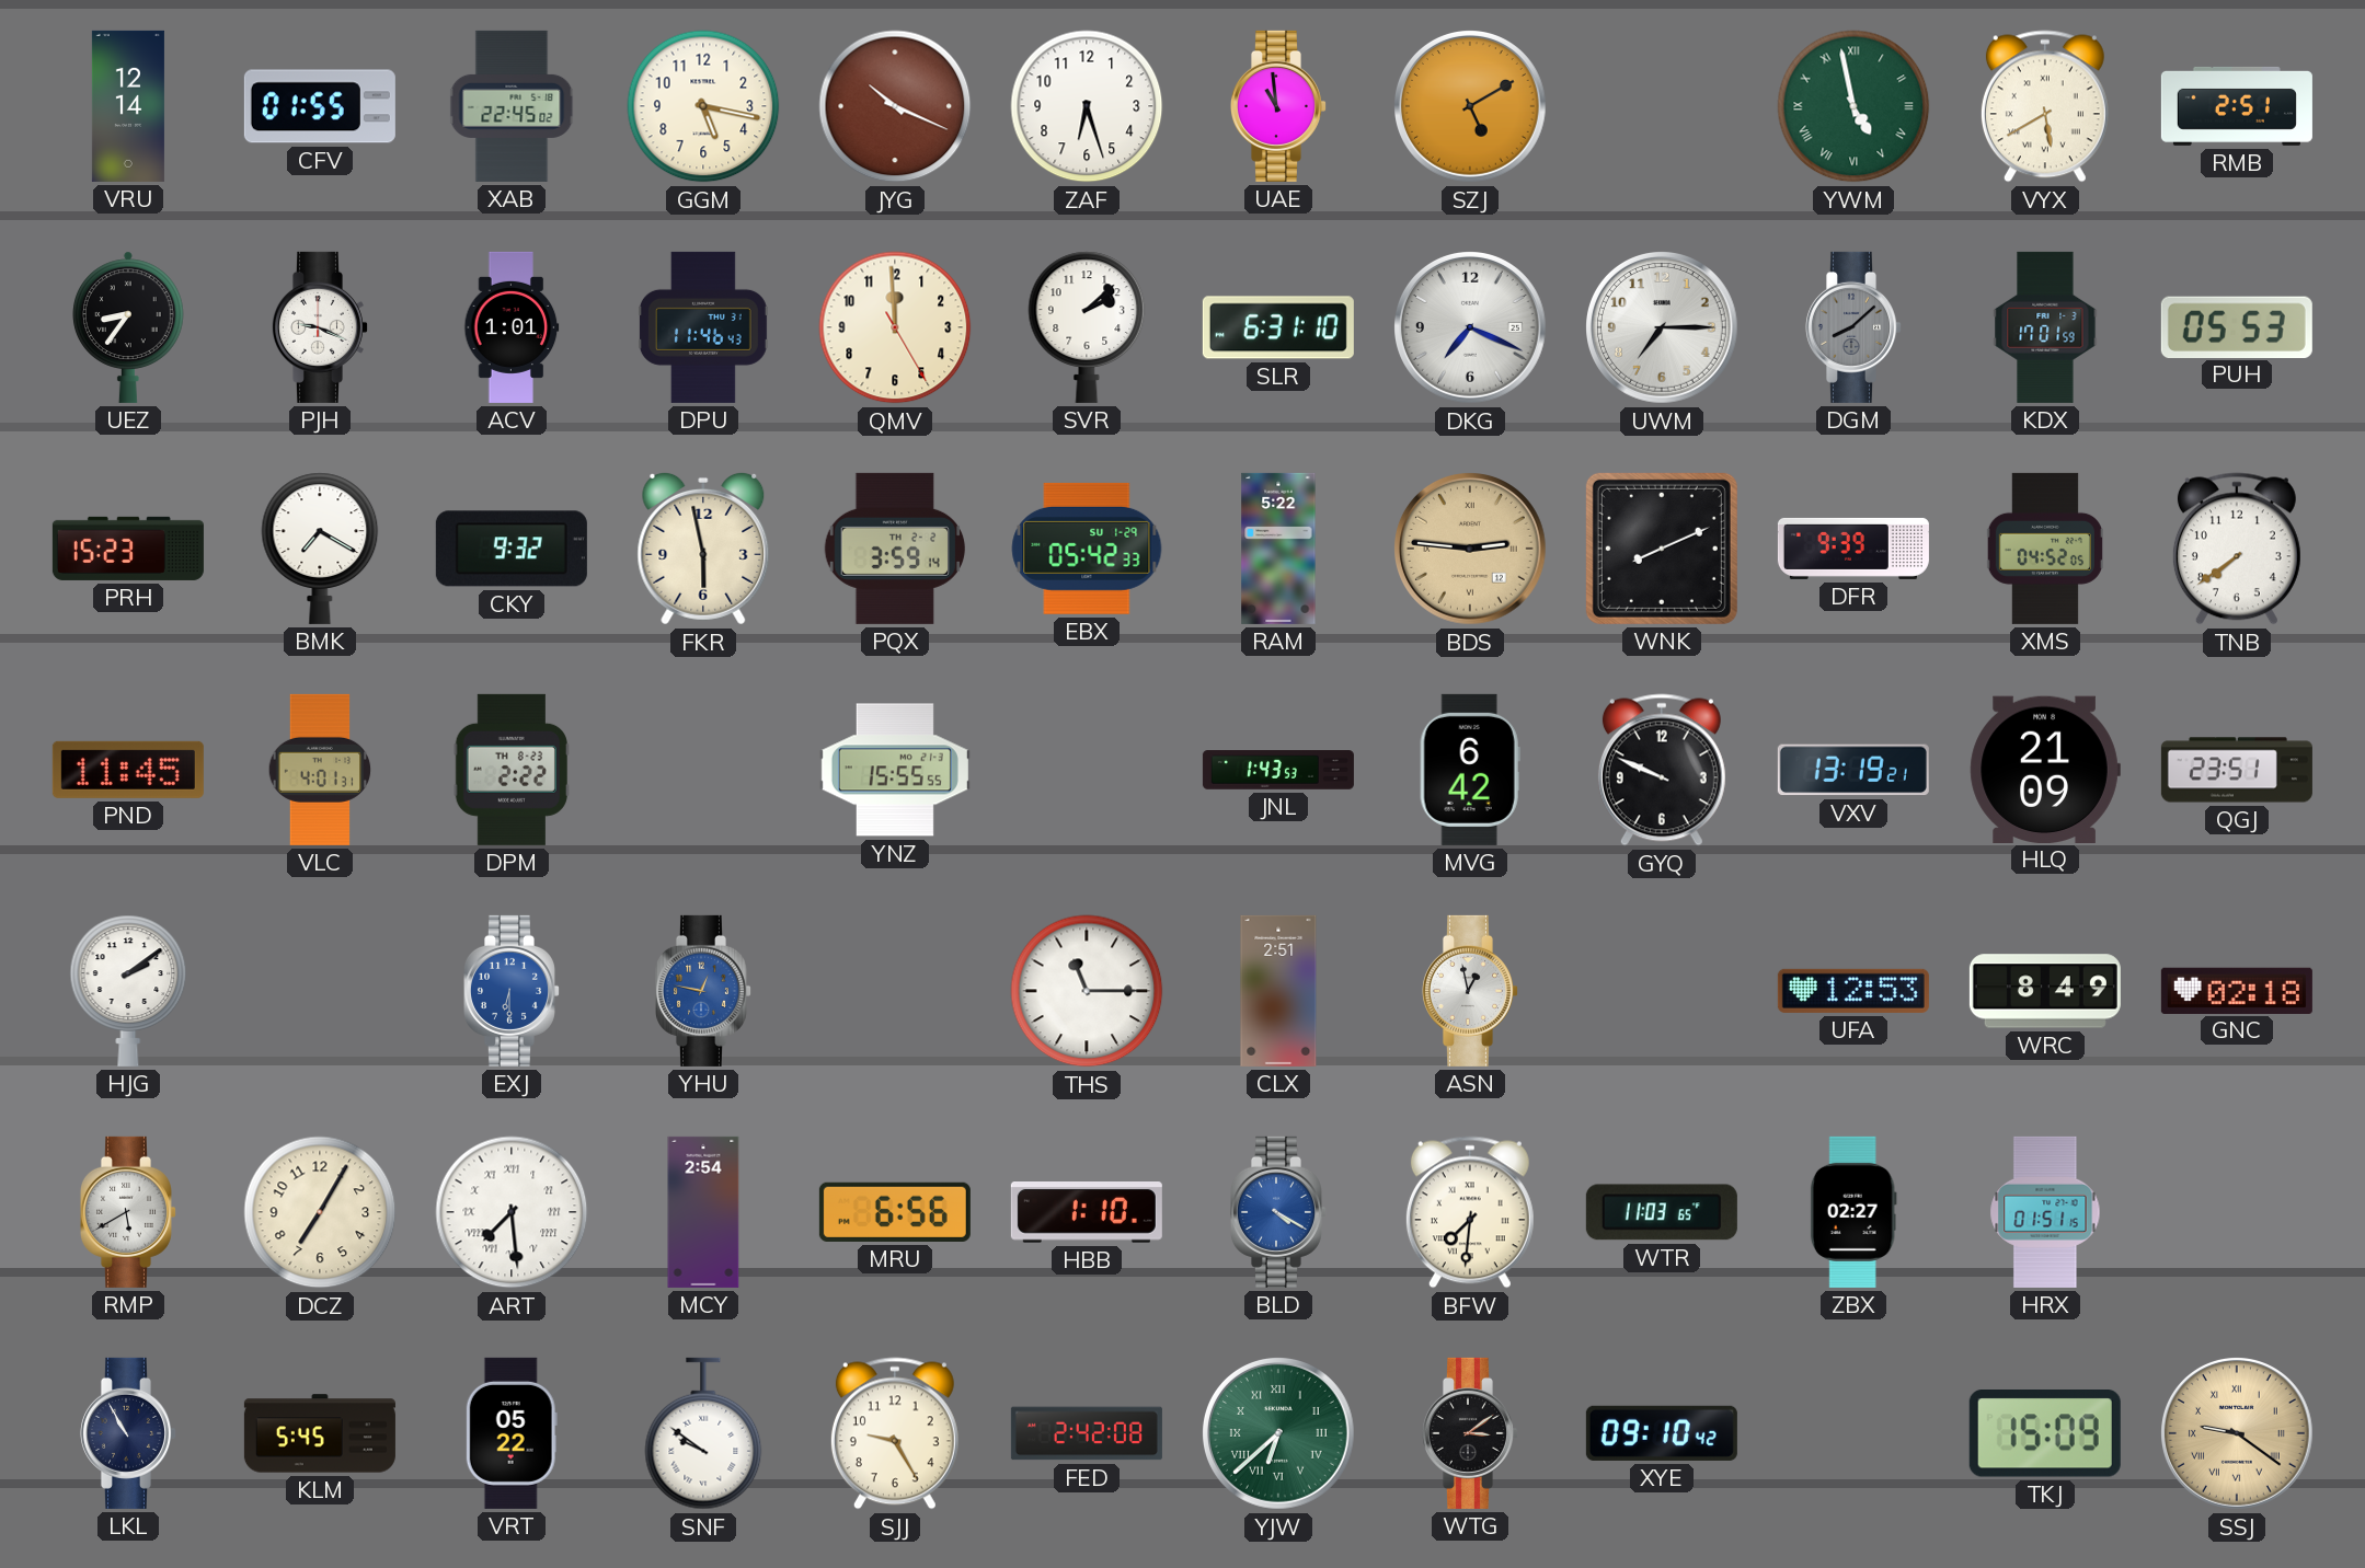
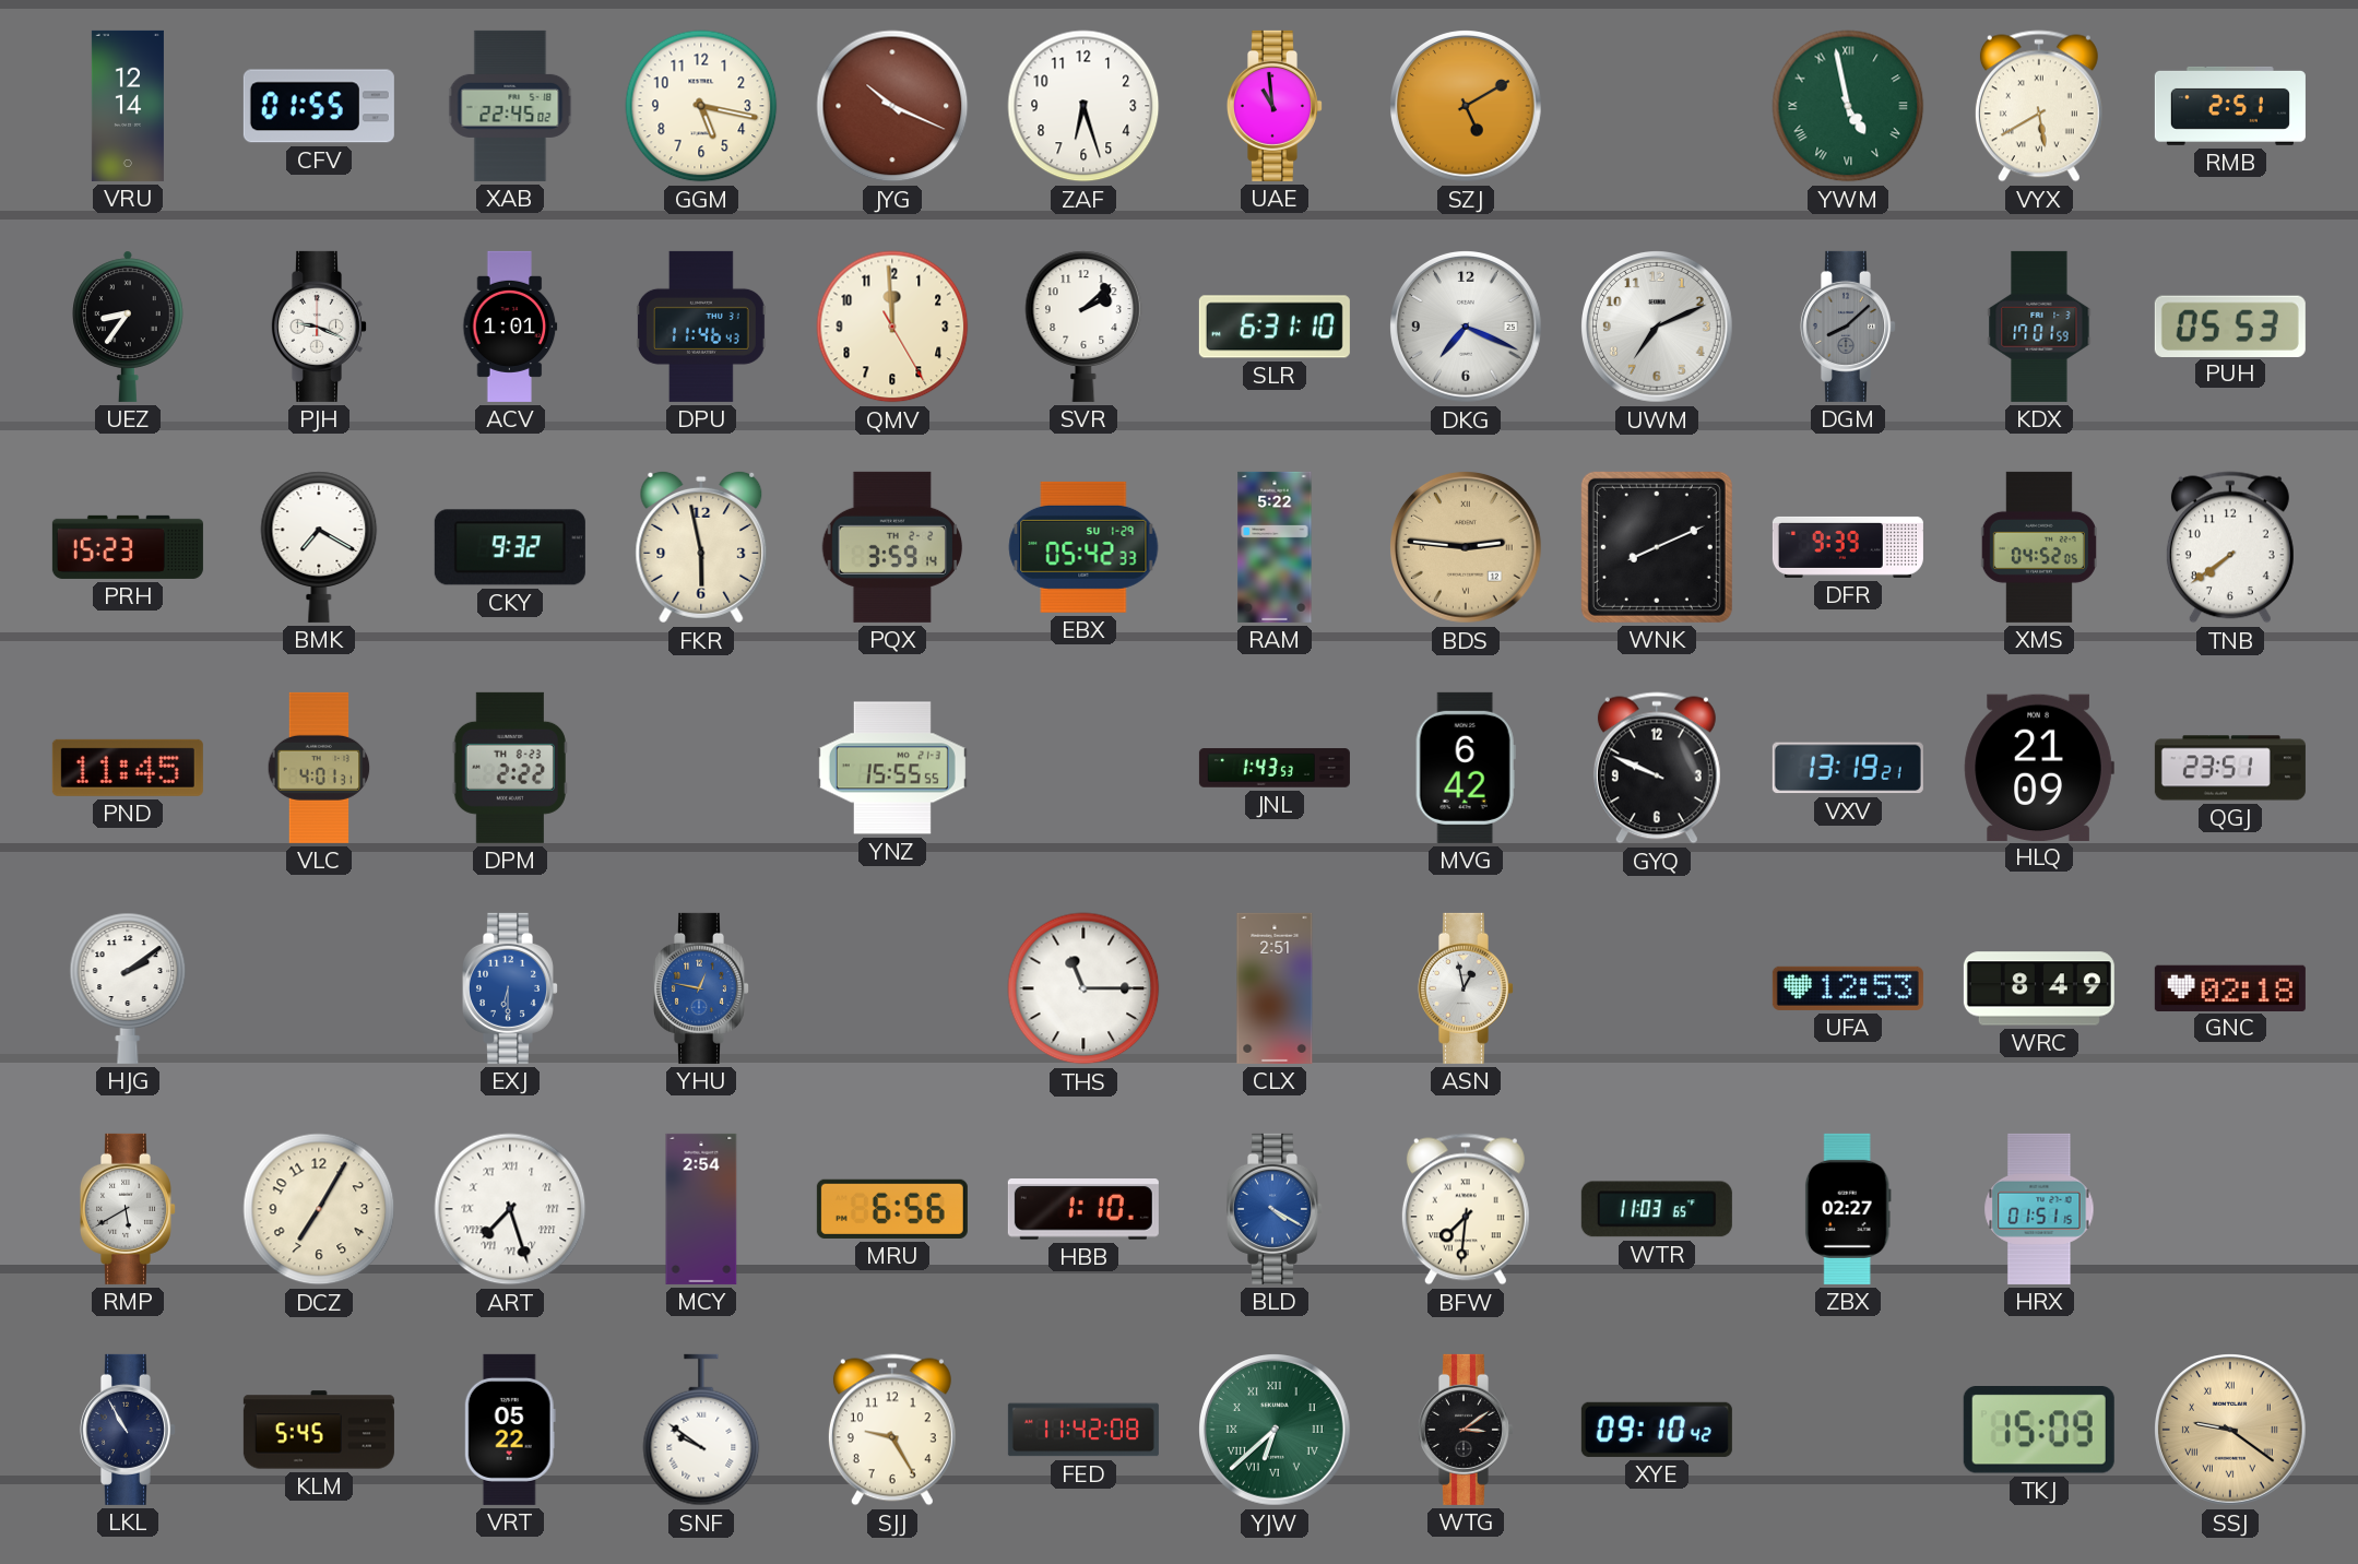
UWM: 7:15 -> 7:11 (1658, 328)
ART: 7:29 -> 7:27 (510, 1209)
FED: 2:42 -> 11:42 (1083, 1430)
